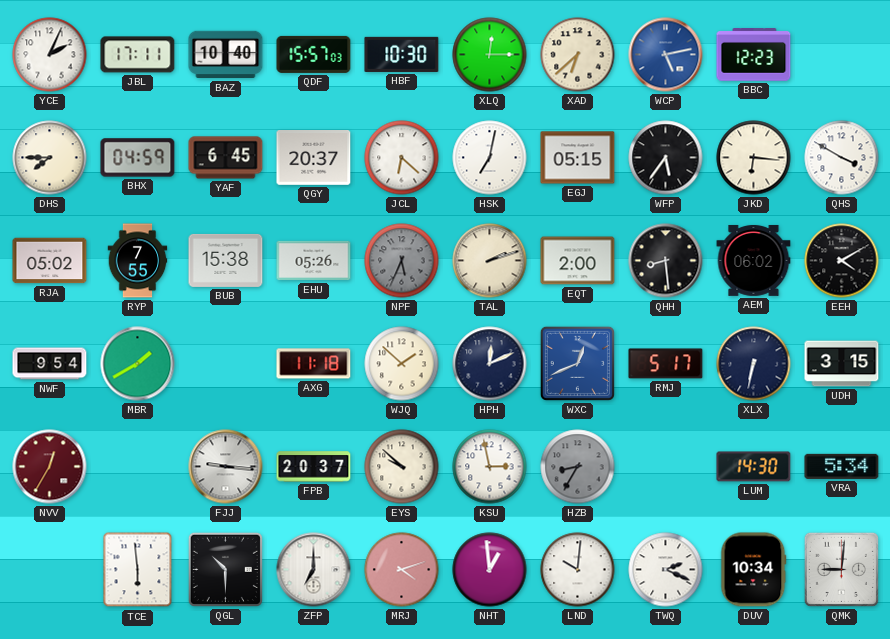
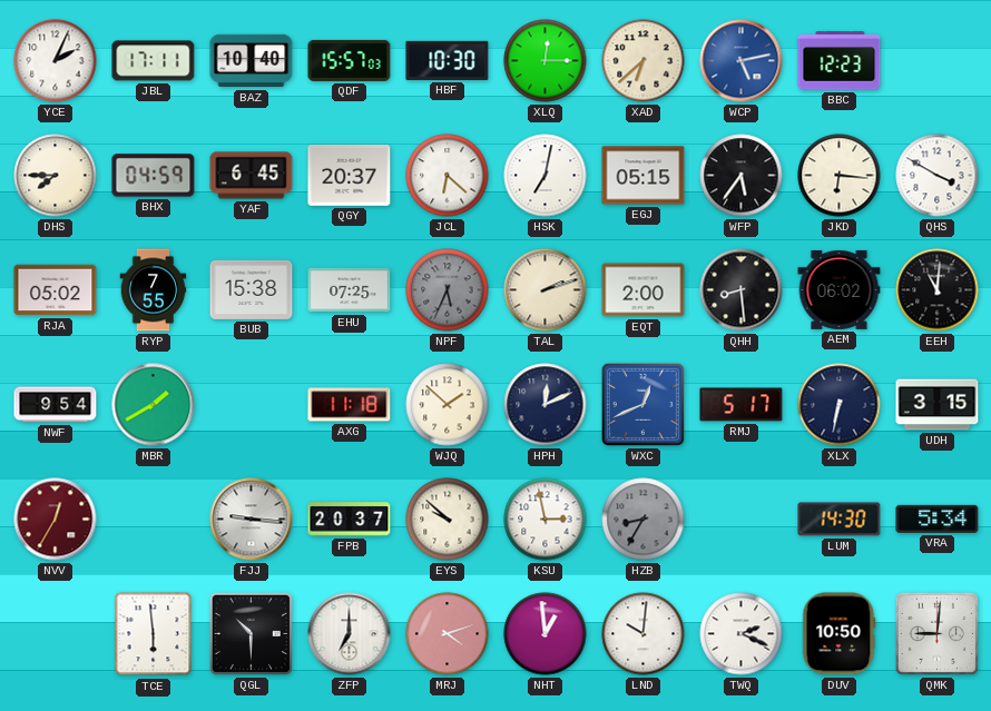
EHU: 05:26 -> 07:25 (350, 290)
EEH: 4:10 -> 11:01 (938, 290)
DUV: 10:34 -> 10:50 (840, 634)
